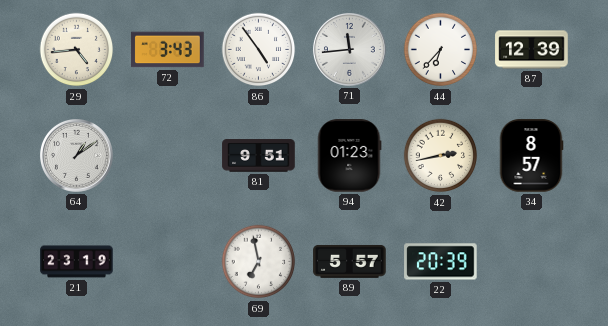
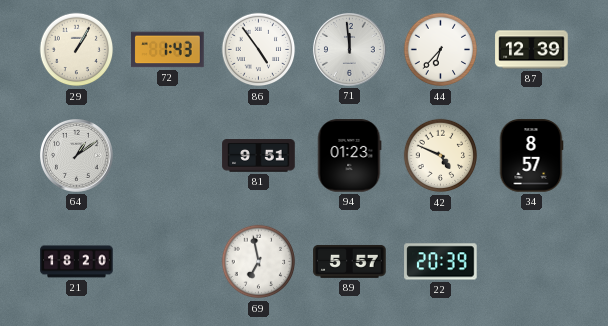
29: 4:44 -> 1:05 (77, 50)
72: 3:43 -> 1:43 (168, 50)
71: 11:44 -> 11:59 (350, 50)
42: 2:43 -> 4:49 (441, 156)
21: 23:19 -> 18:20 (77, 262)
